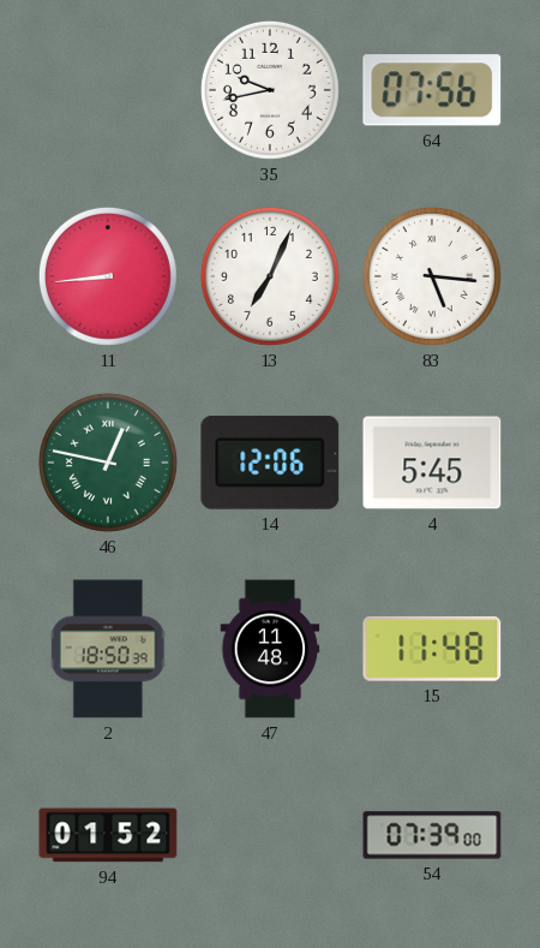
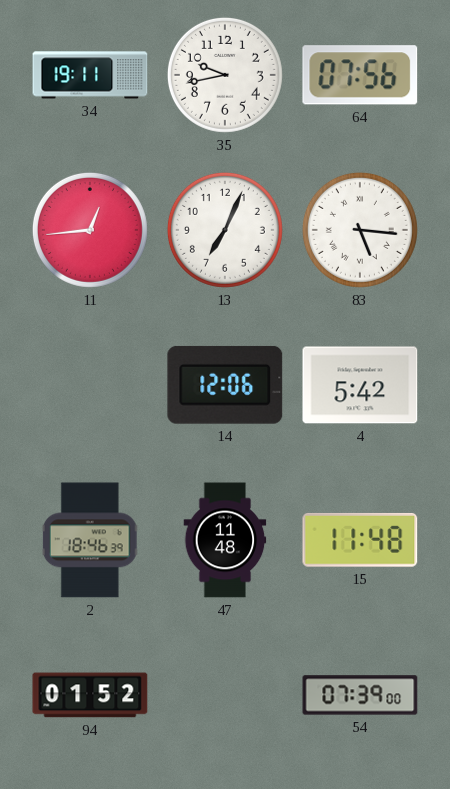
34: none -> 19:11 (90, 75)
11: 8:44 -> 12:44 (90, 230)
46: 12:47 -> none (108, 463)
4: 5:45 -> 5:42 (360, 385)
2: 18:50 -> 18:46 (90, 540)
